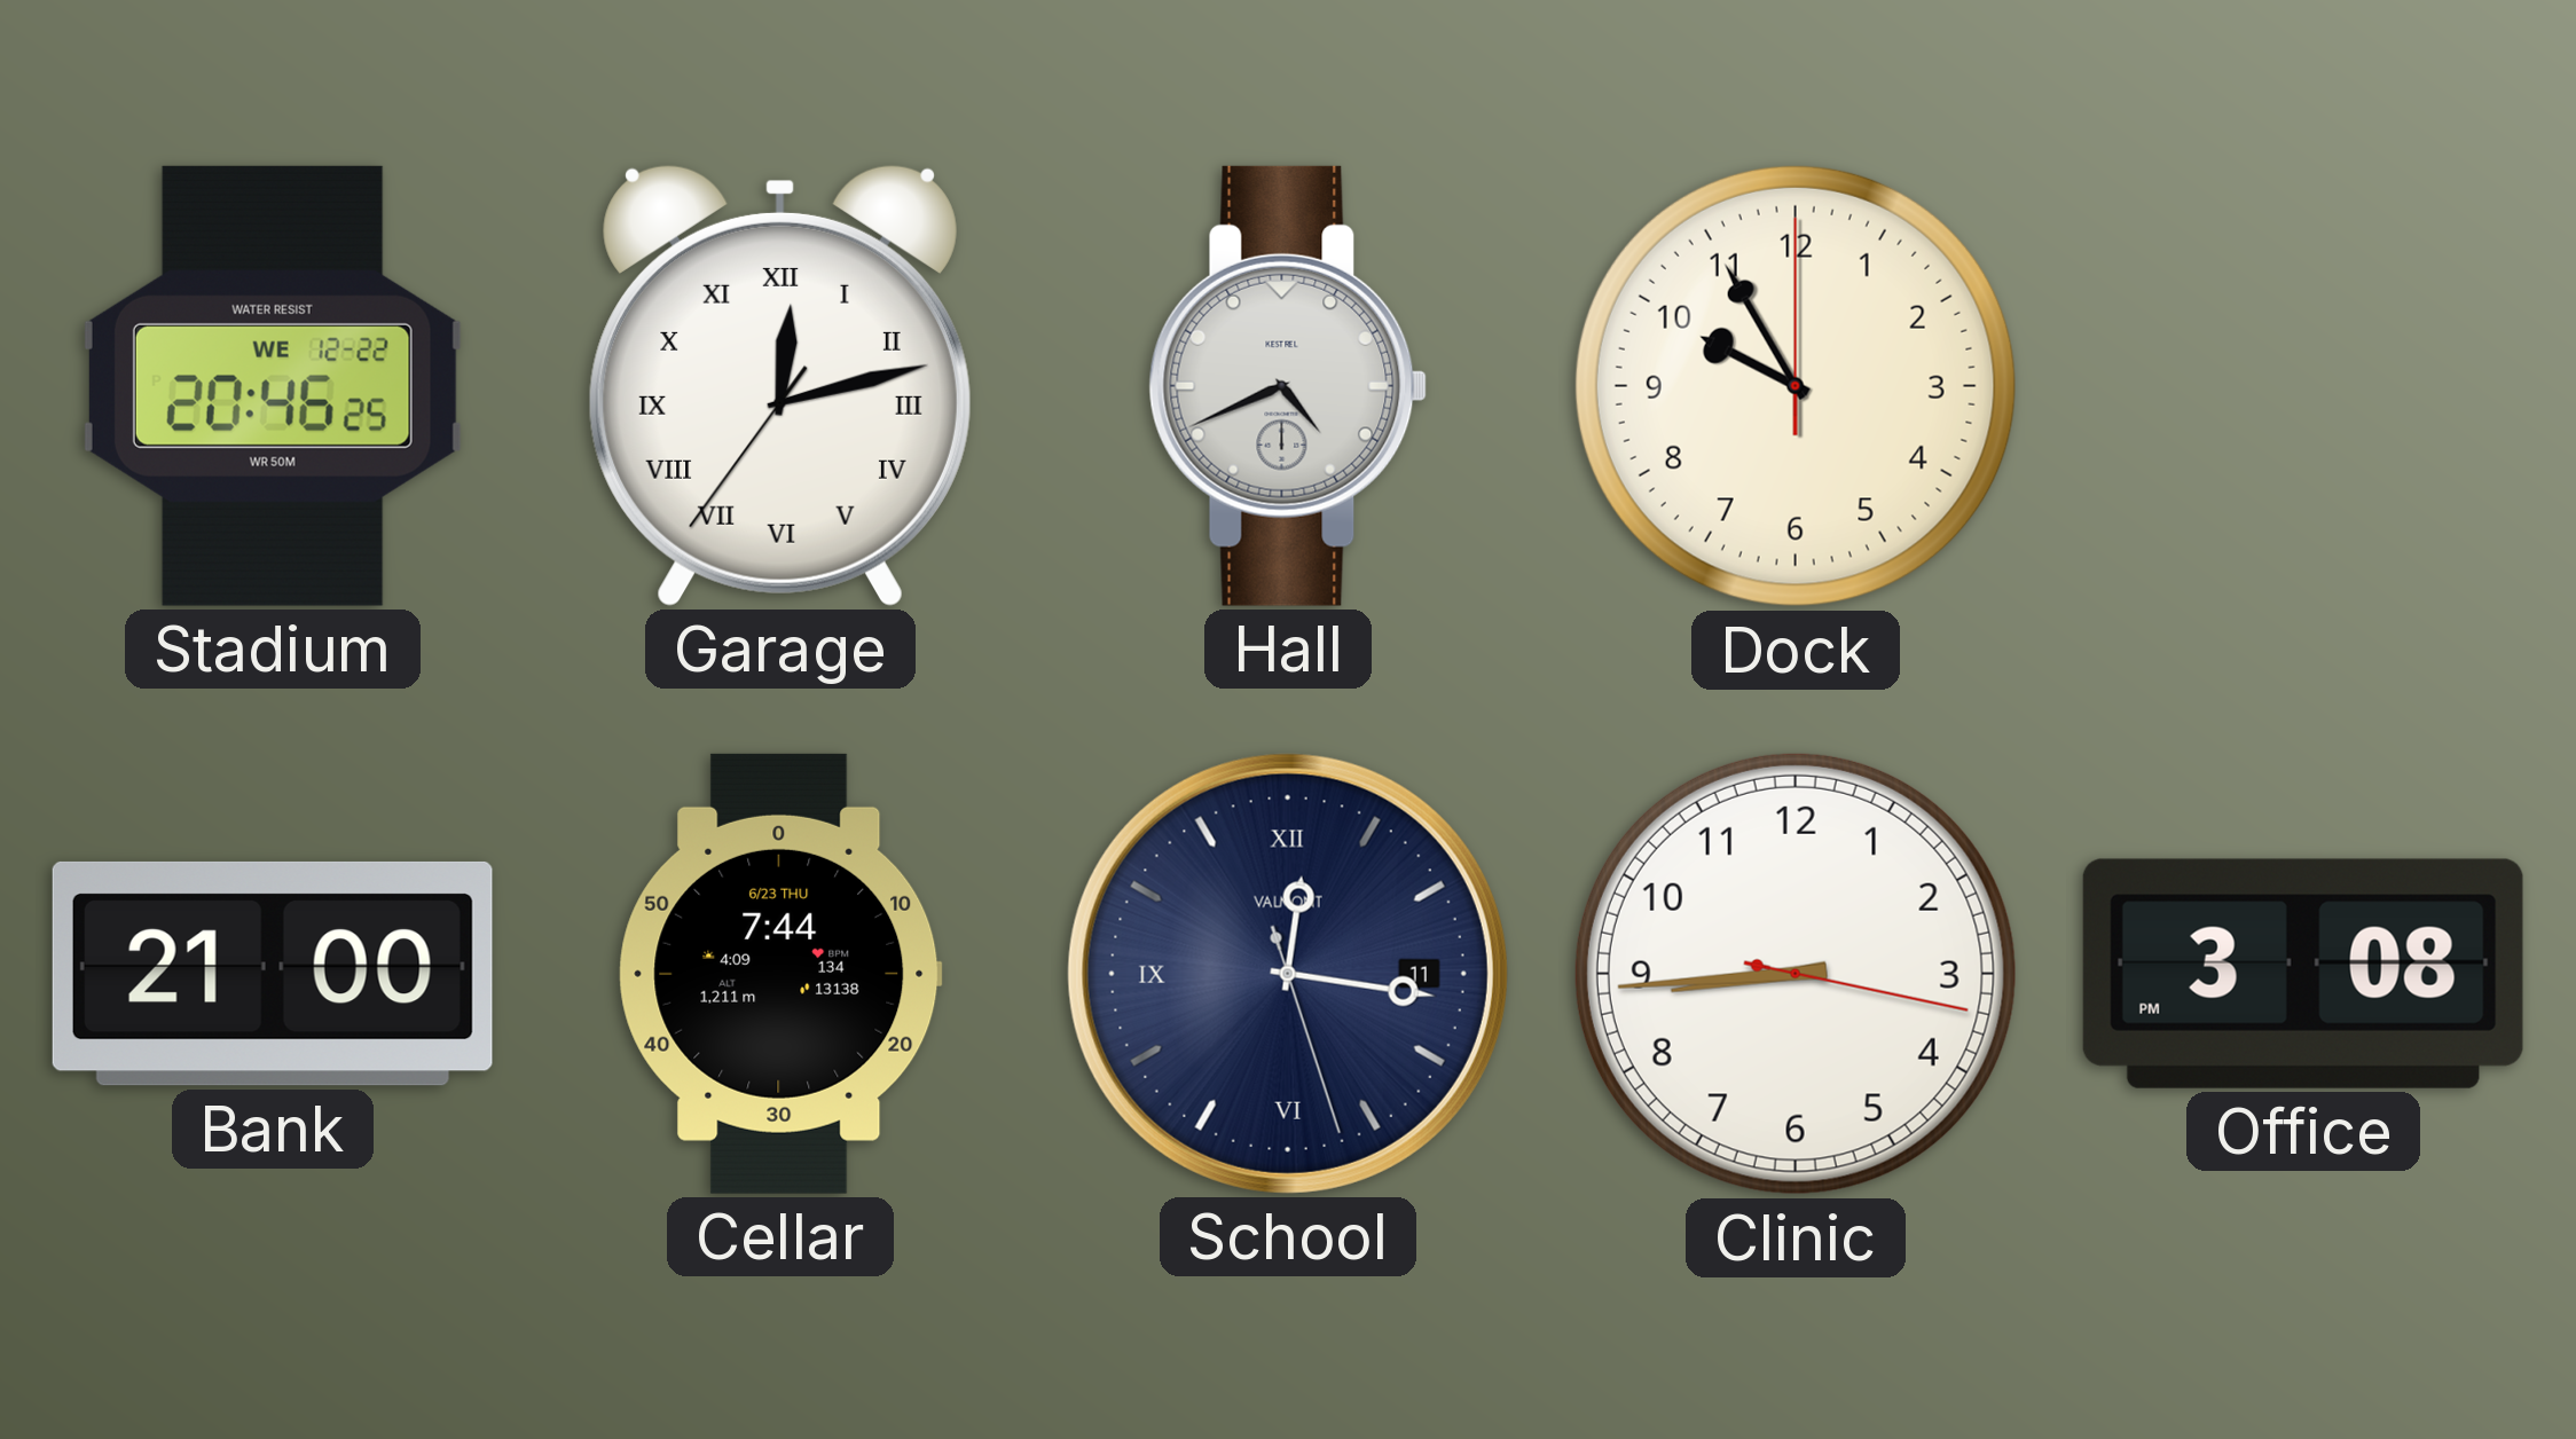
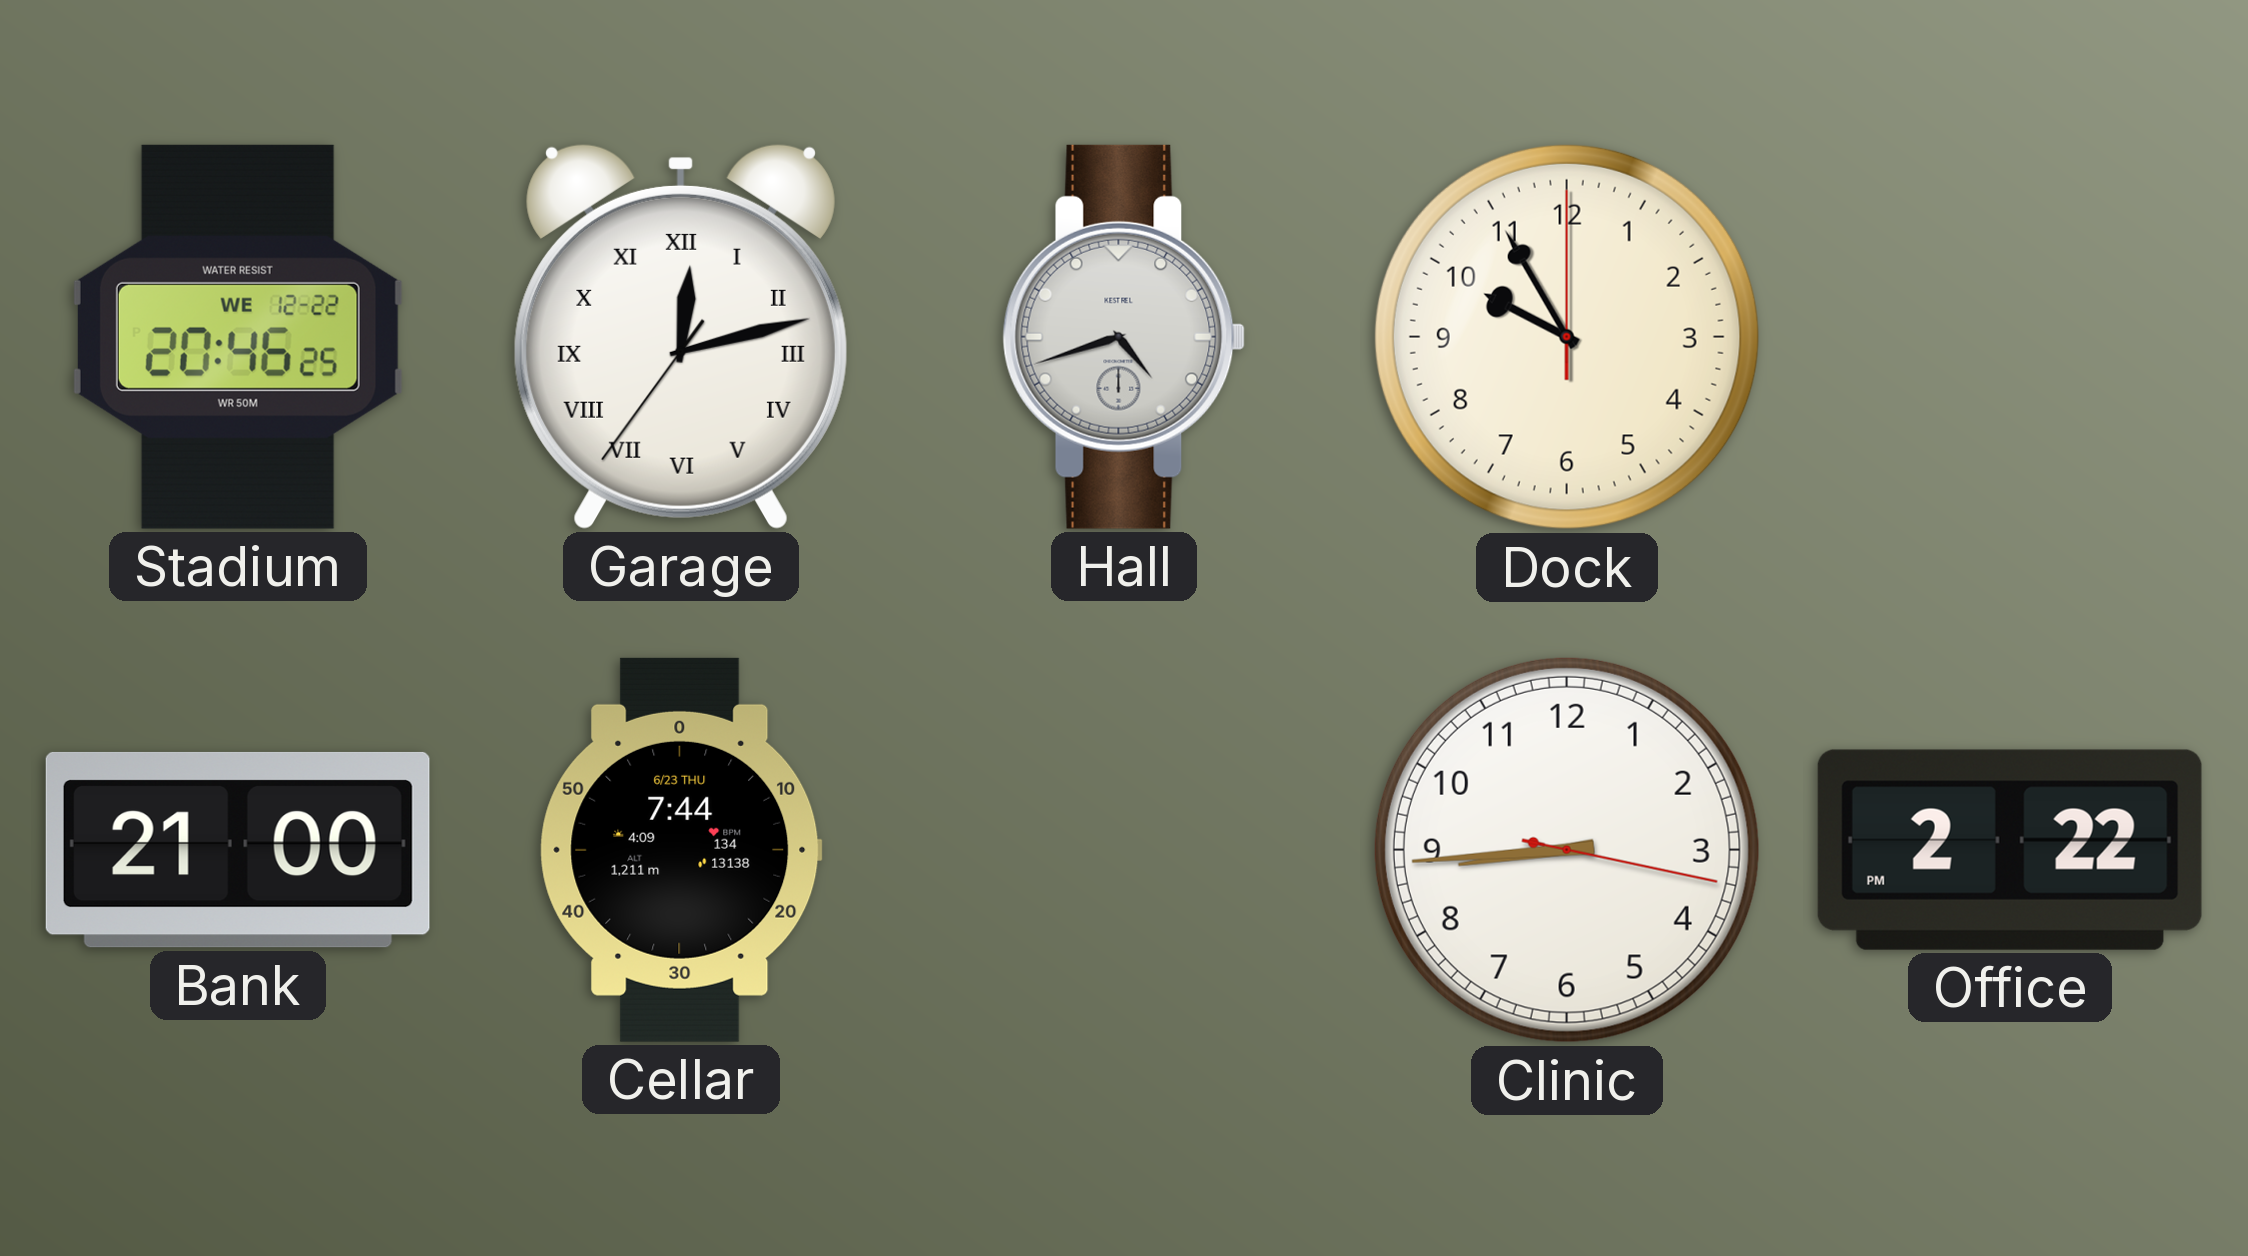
Hall: 4:41 -> 4:42 (1124, 337)
School: 12:16 -> none (1288, 974)
Office: 3:08 -> 2:22 (2010, 850)
